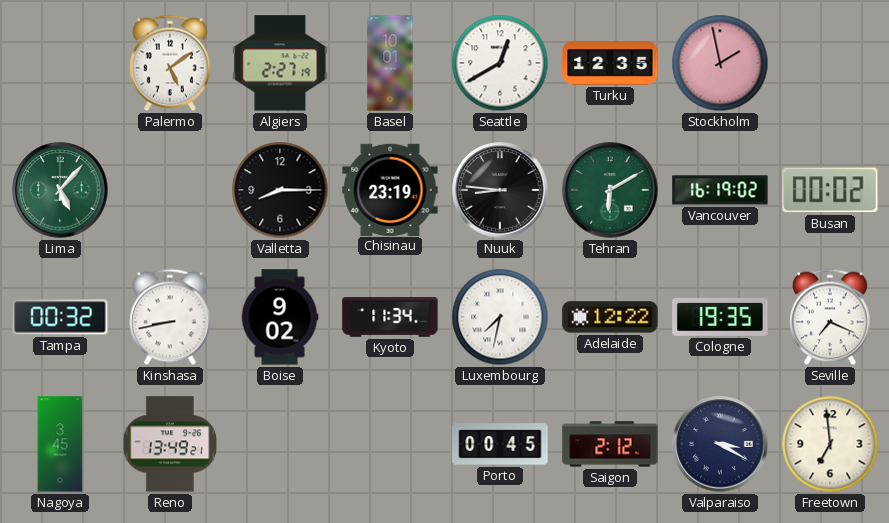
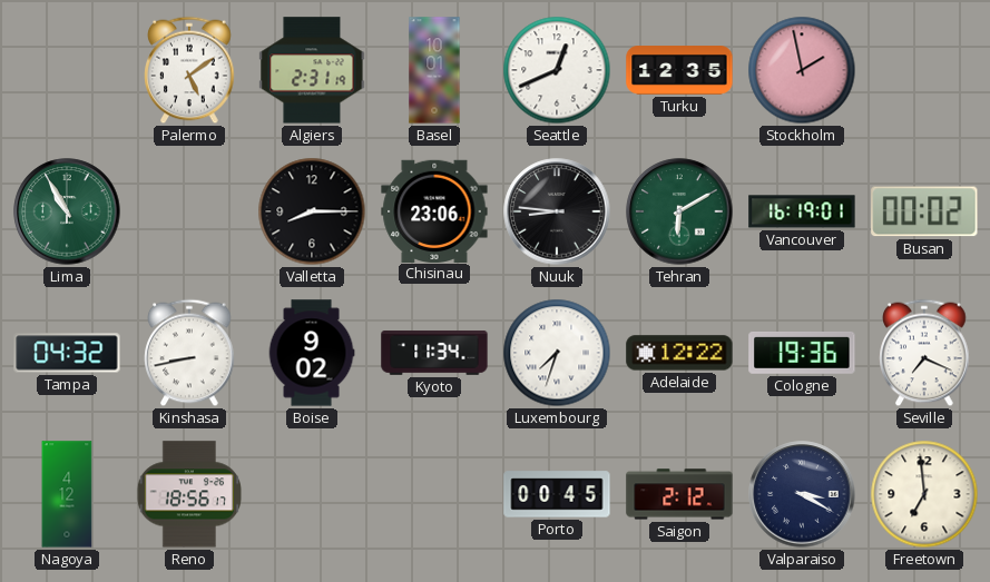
Algiers: 2:27 -> 2:31 (312, 70)
Seattle: 12:40 -> 12:41 (557, 70)
Lima: 5:07 -> 10:55 (67, 211)
Chisinau: 23:19 -> 23:06 (434, 210)
Vancouver: 16:19:02 -> 16:19:01 (802, 211)
Tampa: 00:32 -> 04:32 (67, 353)
Luxembourg: 7:32 -> 7:33 (557, 353)
Cologne: 19:35 -> 19:36 (802, 353)
Nagoya: 3:45 -> 4:12 (67, 494)
Reno: 13:49 -> 18:56 (189, 494)
